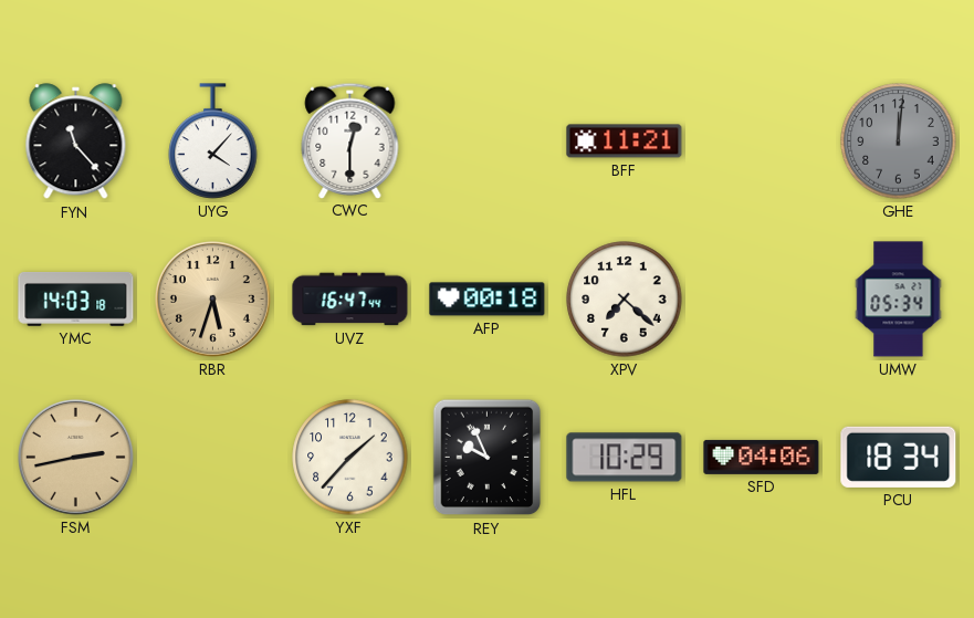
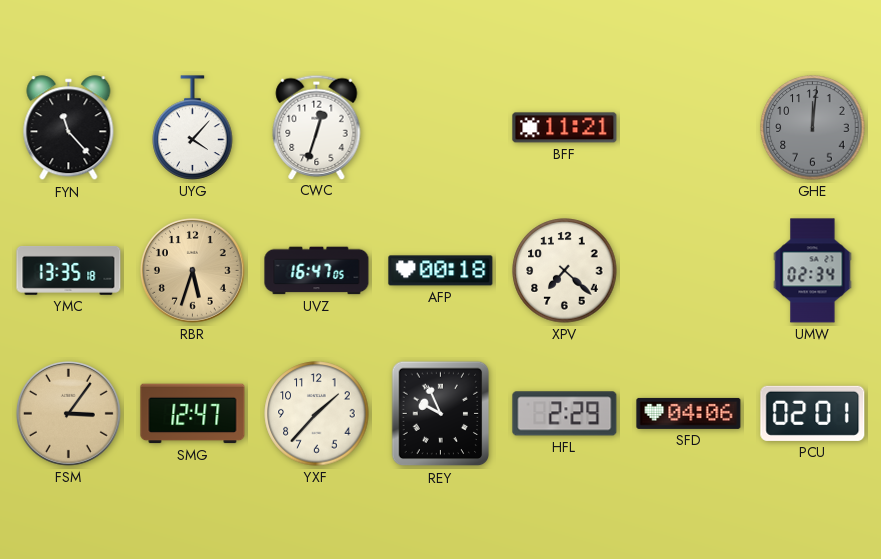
CWC: 12:30 -> 12:33 (317, 127)
YMC: 14:03 -> 13:35 (69, 271)
UVZ: 16:47:44 -> 16:47:05 (317, 271)
UMW: 05:34 -> 02:34 (813, 271)
FSM: 2:43 -> 3:06 (68, 413)
SMG: none -> 12:47 (193, 414)
HFL: 10:29 -> 2:29 (565, 414)
PCU: 18:34 -> 02:01 (813, 413)
